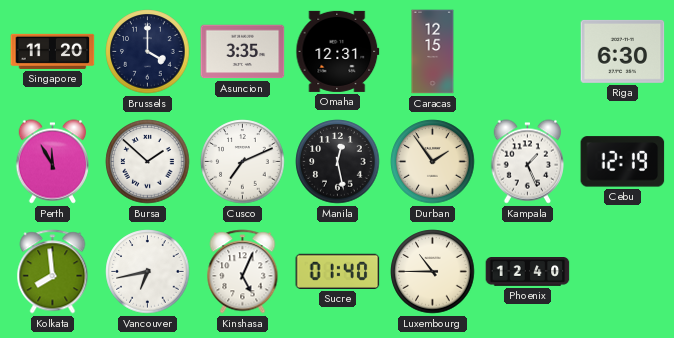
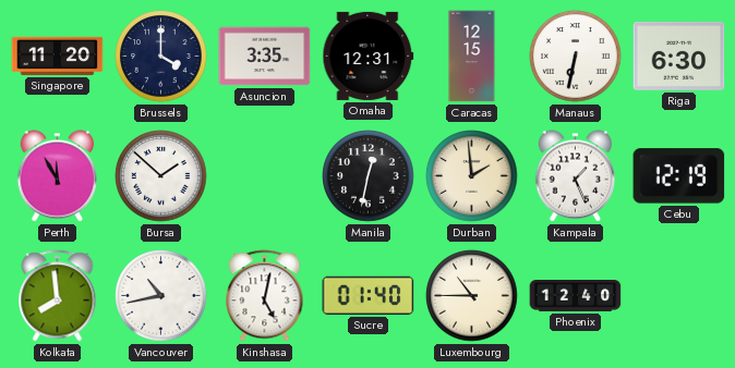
Manaus: none -> 6:32 (576, 57)
Cusco: 7:11 -> none (243, 162)
Manila: 12:28 -> 12:32 (369, 176)
Durban: 1:54 -> 1:59 (472, 176)
Vancouver: 6:43 -> 10:43 (161, 296)
Kinshasa: 5:04 -> 5:02 (265, 296)
